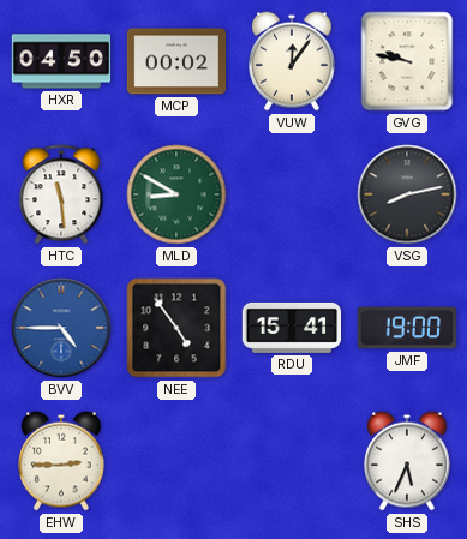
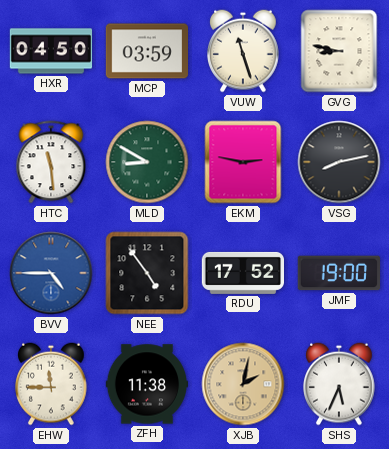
MCP: 00:02 -> 03:59 (146, 51)
VUW: 12:06 -> 11:27 (243, 51)
GVG: 9:47 -> 8:47 (339, 51)
EKM: none -> 2:47 (243, 162)
RDU: 15:41 -> 17:52 (242, 273)
EHW: 2:45 -> 11:45 (51, 384)
ZFH: none -> 11:38 (147, 384)
XJB: none -> 2:02 (243, 384)
